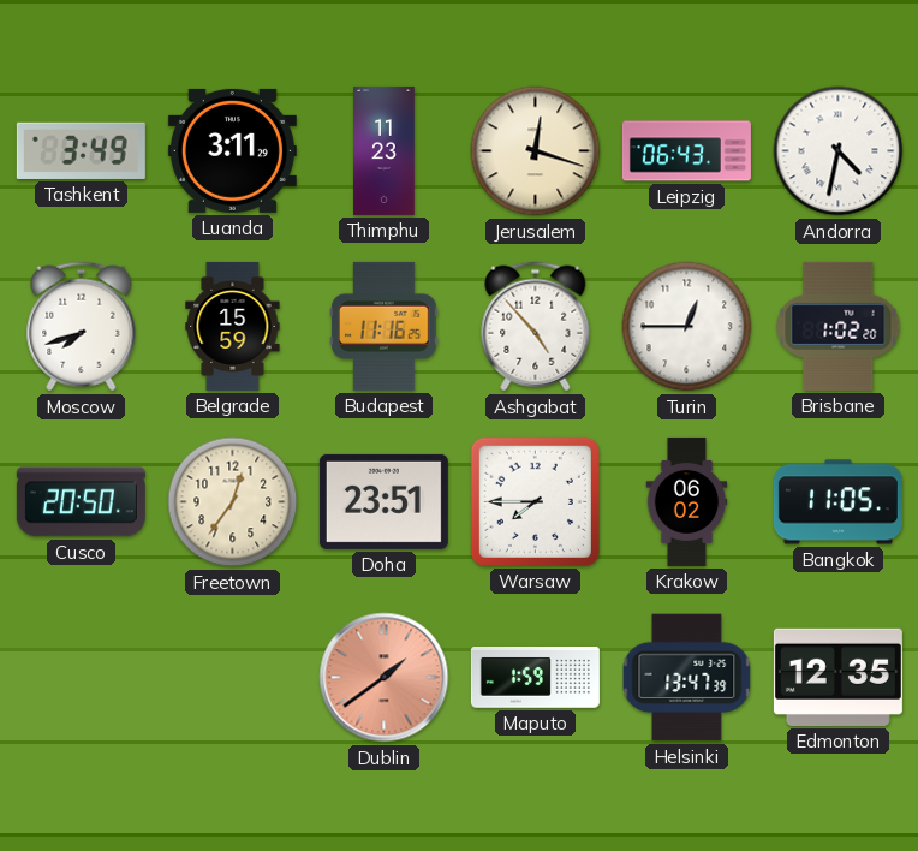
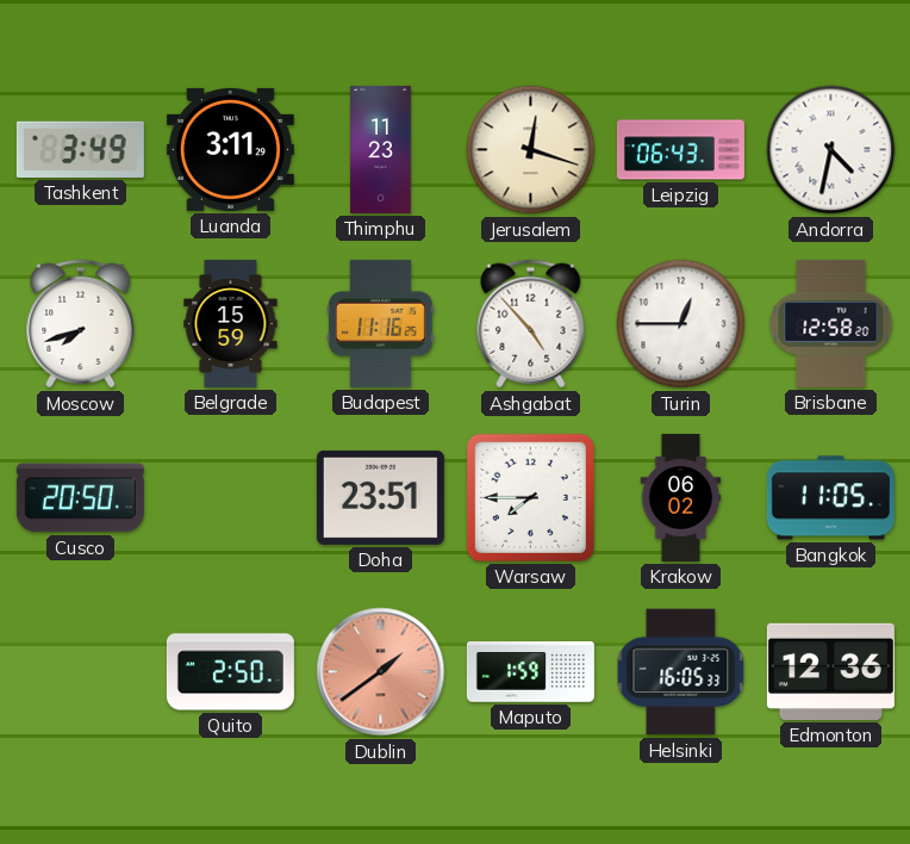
Brisbane: 1:02 -> 12:58 (831, 323)
Freetown: 12:36 -> none (233, 502)
Quito: none -> 2:50 (230, 672)
Helsinki: 13:47 -> 16:05 (681, 672)
Edmonton: 12:35 -> 12:36 (830, 671)
